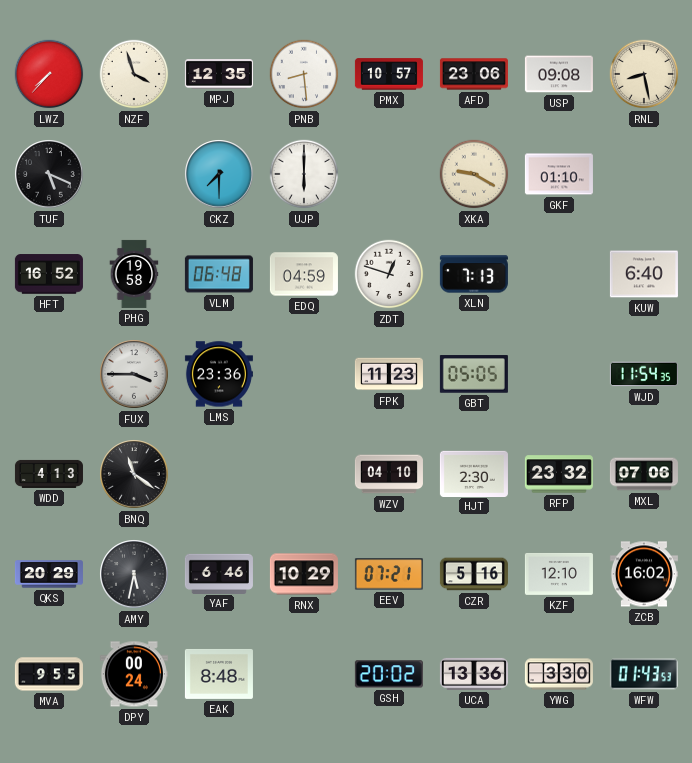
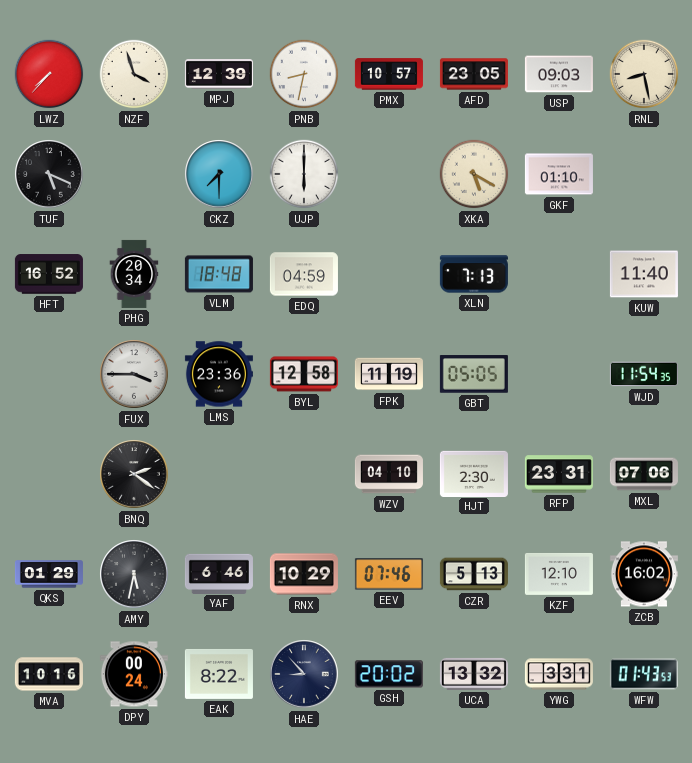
MPJ: 12:35 -> 12:39 (219, 75)
PNB: 8:29 -> 8:32 (304, 74)
AFD: 23:06 -> 23:05 (474, 74)
USP: 09:08 -> 09:03 (559, 74)
XKA: 9:20 -> 5:20 (474, 174)
PHG: 19:58 -> 20:34 (134, 274)
VLM: 06:48 -> 18:48 (219, 274)
ZDT: 12:48 -> none (389, 274)
KUW: 6:40 -> 11:40 (644, 274)
BYL: none -> 12:58 (304, 374)
FPK: 11:23 -> 11:19 (389, 374)
WDD: 4:13 -> none (49, 474)
BNQ: 11:21 -> 2:21 (134, 474)
RFP: 23:32 -> 23:31 (559, 474)
QKS: 20:29 -> 01:29 (49, 574)
EEV: 07:21 -> 07:46 (389, 574)
CZR: 5:16 -> 5:13 (474, 574)
MVA: 9:55 -> 10:16 (49, 674)
EAK: 8:48 -> 8:22 (219, 674)
HAE: none -> 8:53 (304, 674)
UCA: 13:36 -> 13:32 (474, 674)
YWG: 3:30 -> 3:31 (559, 674)
